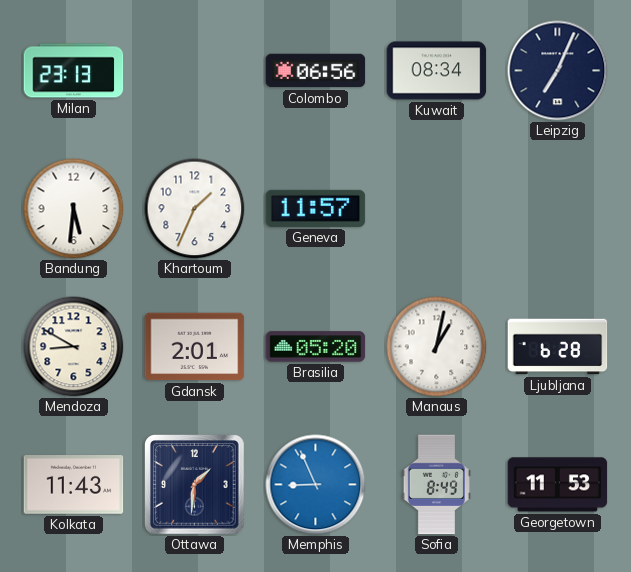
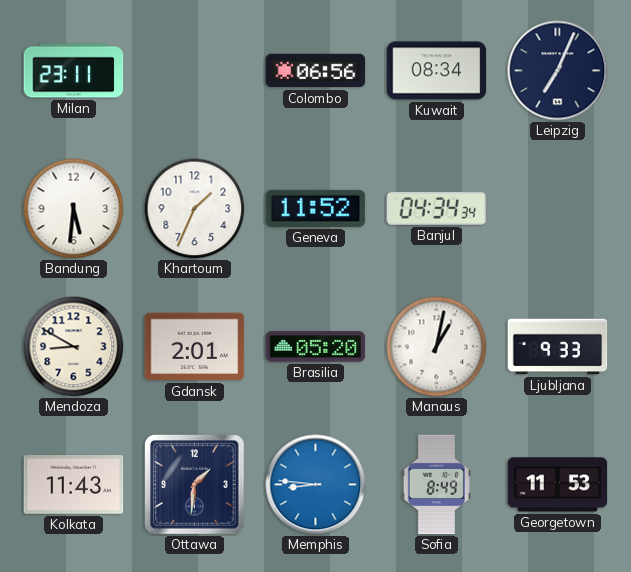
Milan: 23:13 -> 23:11 (74, 71)
Geneva: 11:57 -> 11:52 (316, 208)
Banjul: none -> 04:34 (437, 208)
Ljubljana: 6:28 -> 9:33 (558, 347)
Memphis: 8:56 -> 8:46 (316, 485)
